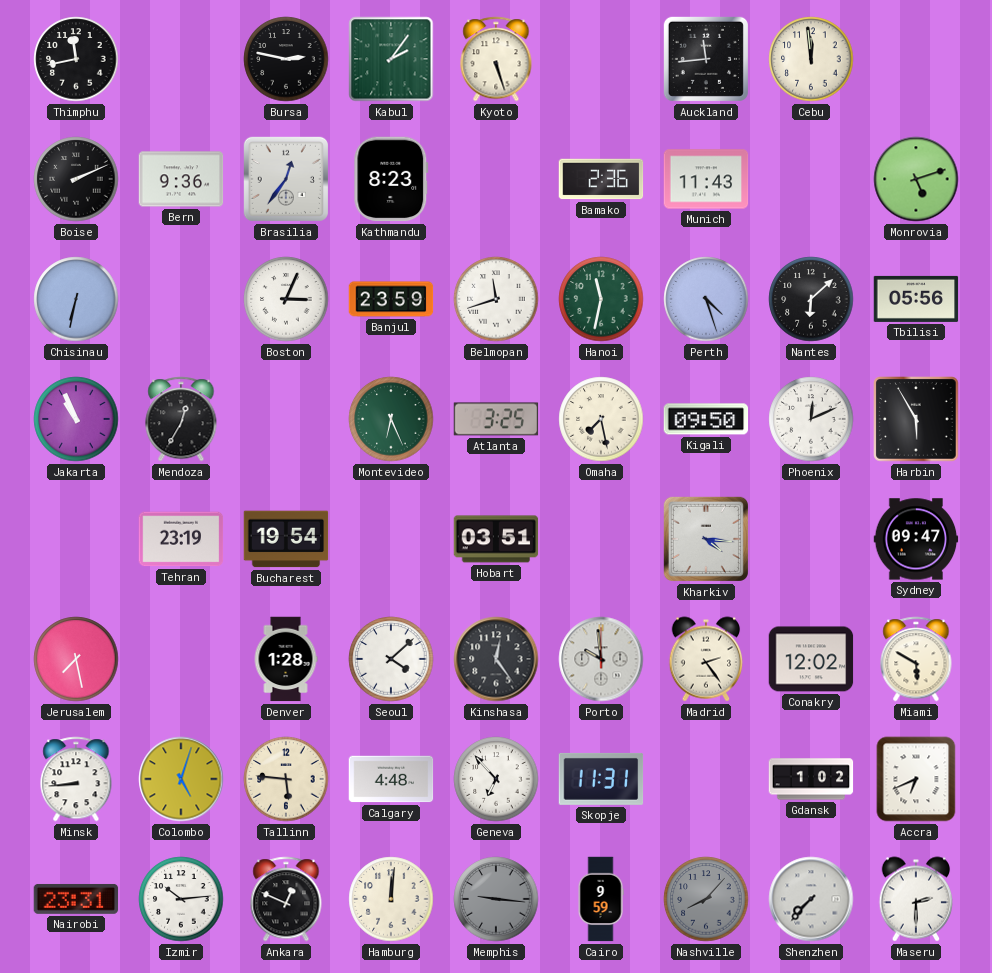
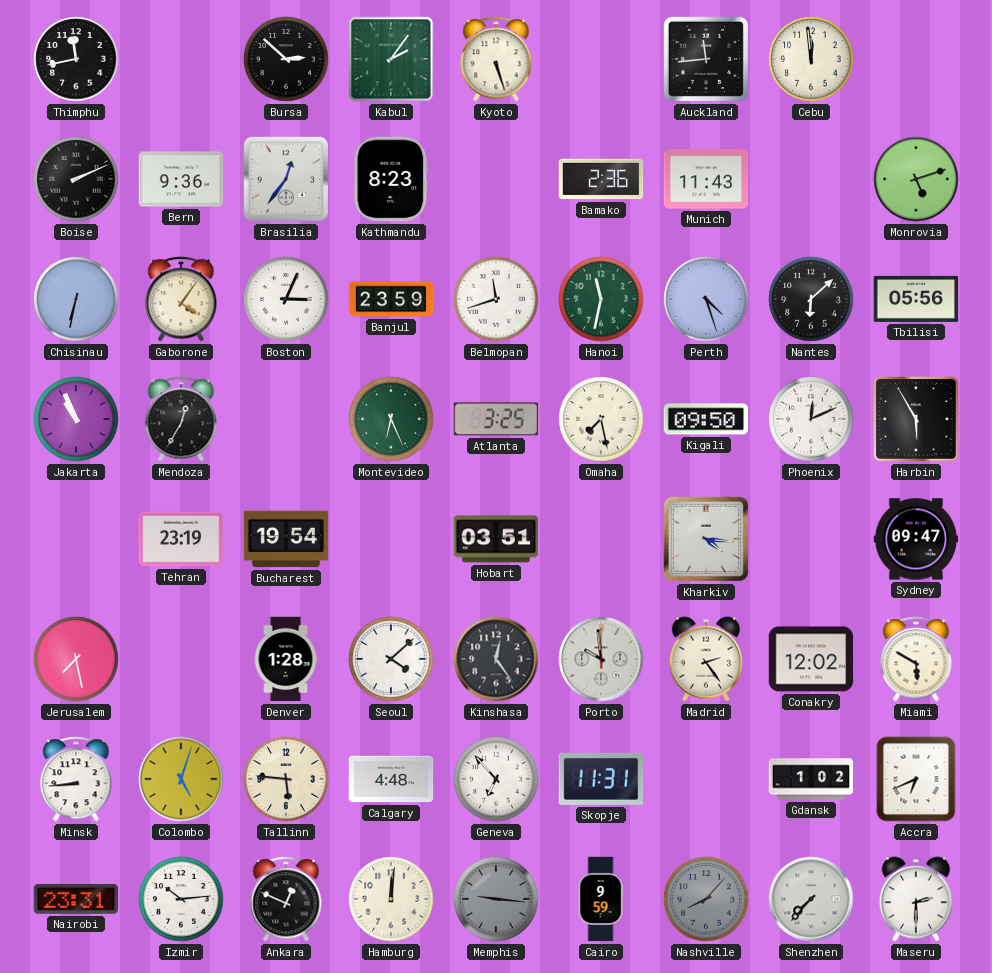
Bursa: 2:47 -> 2:52 (286, 59)
Gaborone: none -> 4:06 (181, 299)
